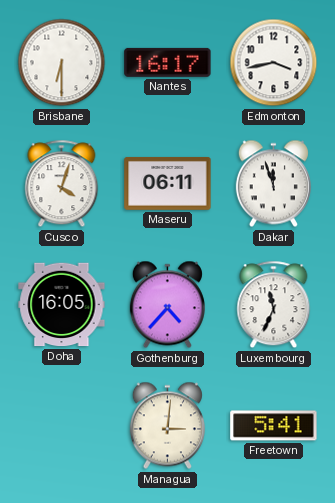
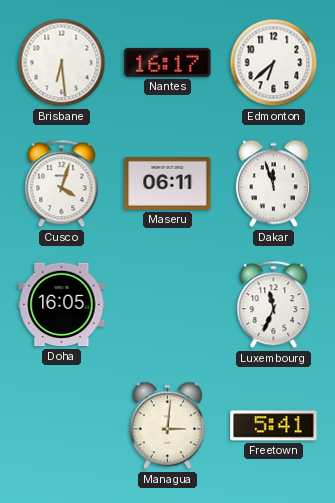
Brisbane: 6:30 -> 6:29 (62, 63)
Edmonton: 3:43 -> 6:38 (274, 63)
Gothenburg: 4:37 -> none (167, 305)
